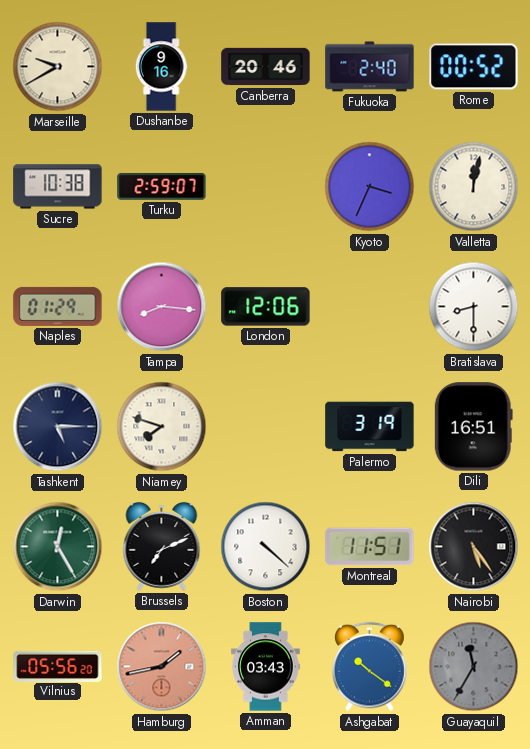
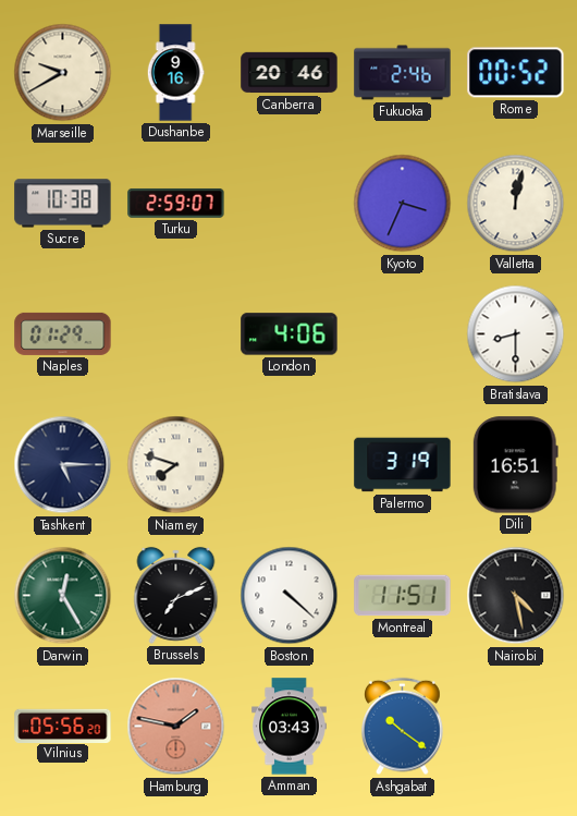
Fukuoka: 2:40 -> 2:46 (403, 73)
Tampa: 8:16 -> none (162, 307)
London: 12:06 -> 4:06 (290, 334)
Nairobi: 5:24 -> 4:28 (516, 596)
Hamburg: 1:43 -> 1:47 (176, 727)
Guayaquil: 11:35 -> none (474, 667)
